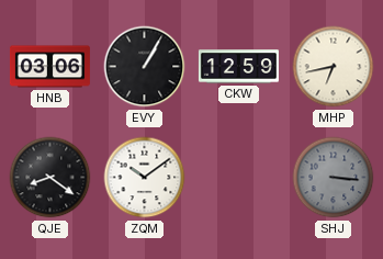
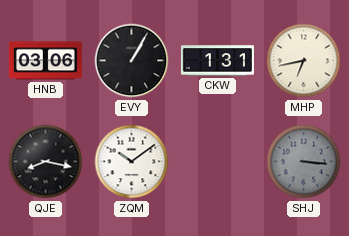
CKW: 12:59 -> 1:31 (217, 61)
QJE: 8:21 -> 8:17 (46, 162)
